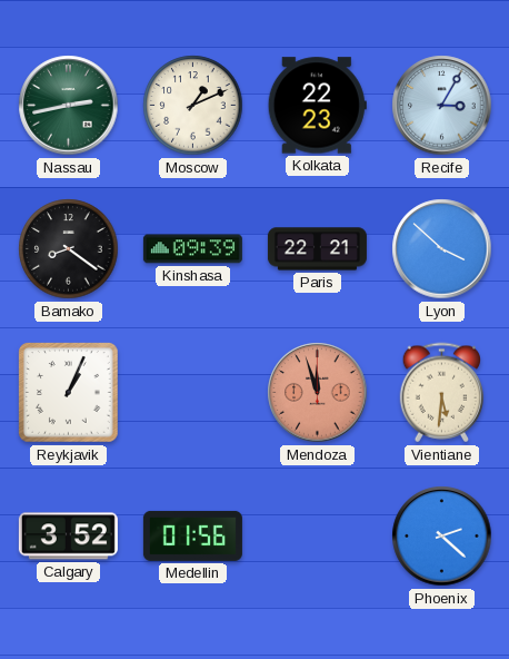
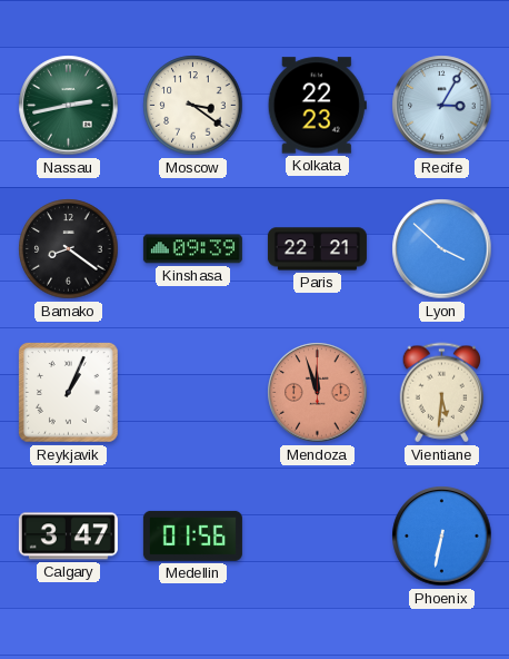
Moscow: 1:11 -> 3:21 (193, 106)
Calgary: 3:52 -> 3:47 (68, 537)
Phoenix: 2:22 -> 6:32 (442, 537)
